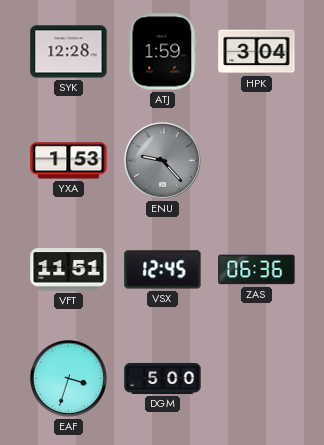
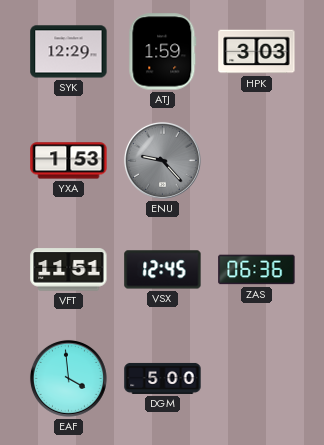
SYK: 12:28 -> 12:29 (69, 52)
HPK: 3:04 -> 3:03 (257, 52)
EAF: 3:33 -> 3:59 (68, 378)
